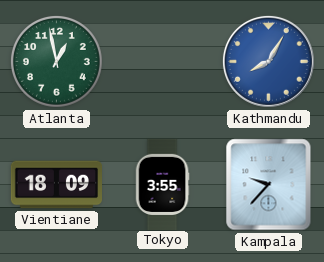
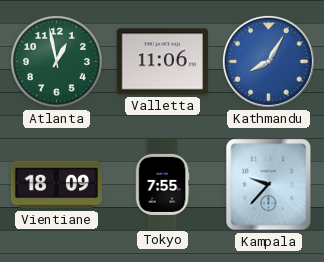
Valletta: none -> 11:06 (162, 62)
Tokyo: 3:55 -> 7:55 (162, 184)
